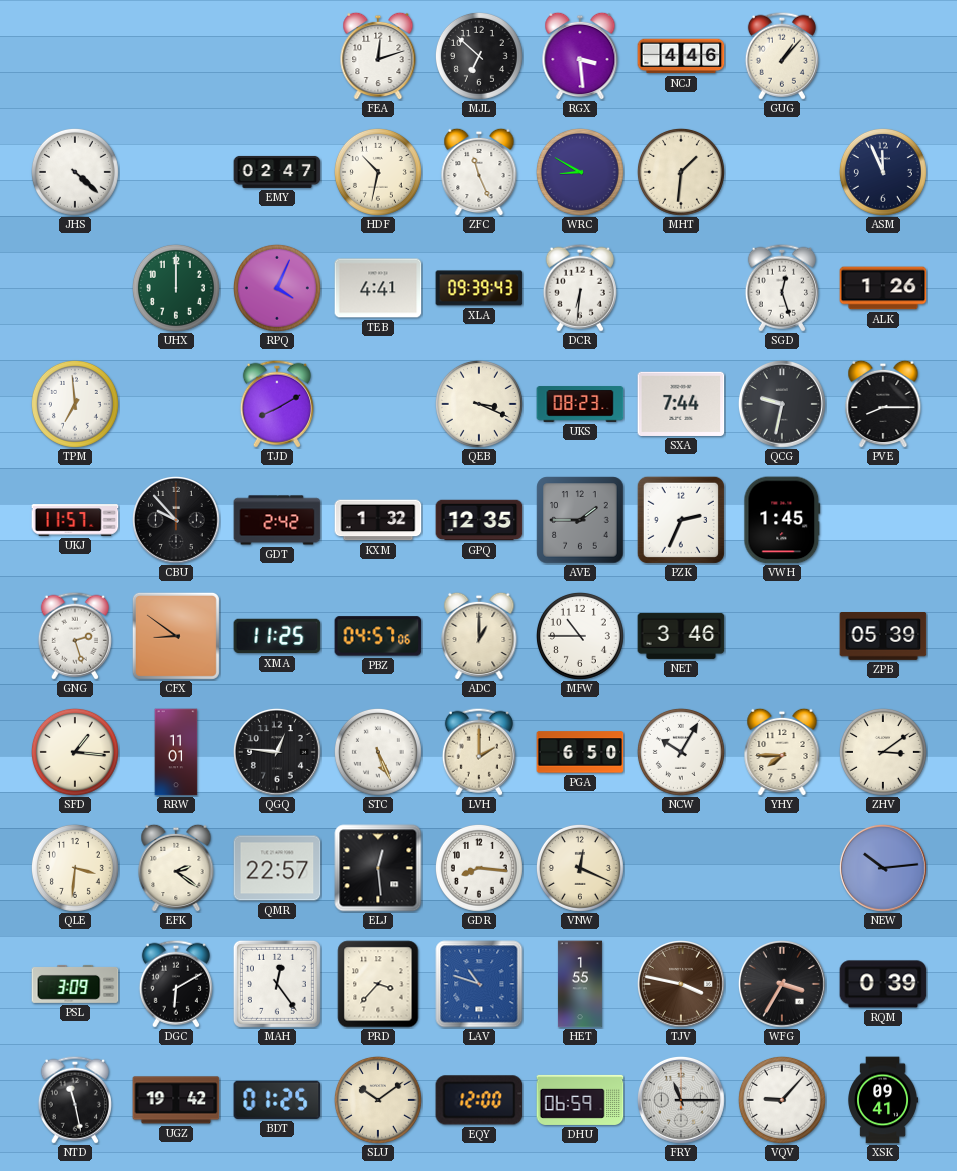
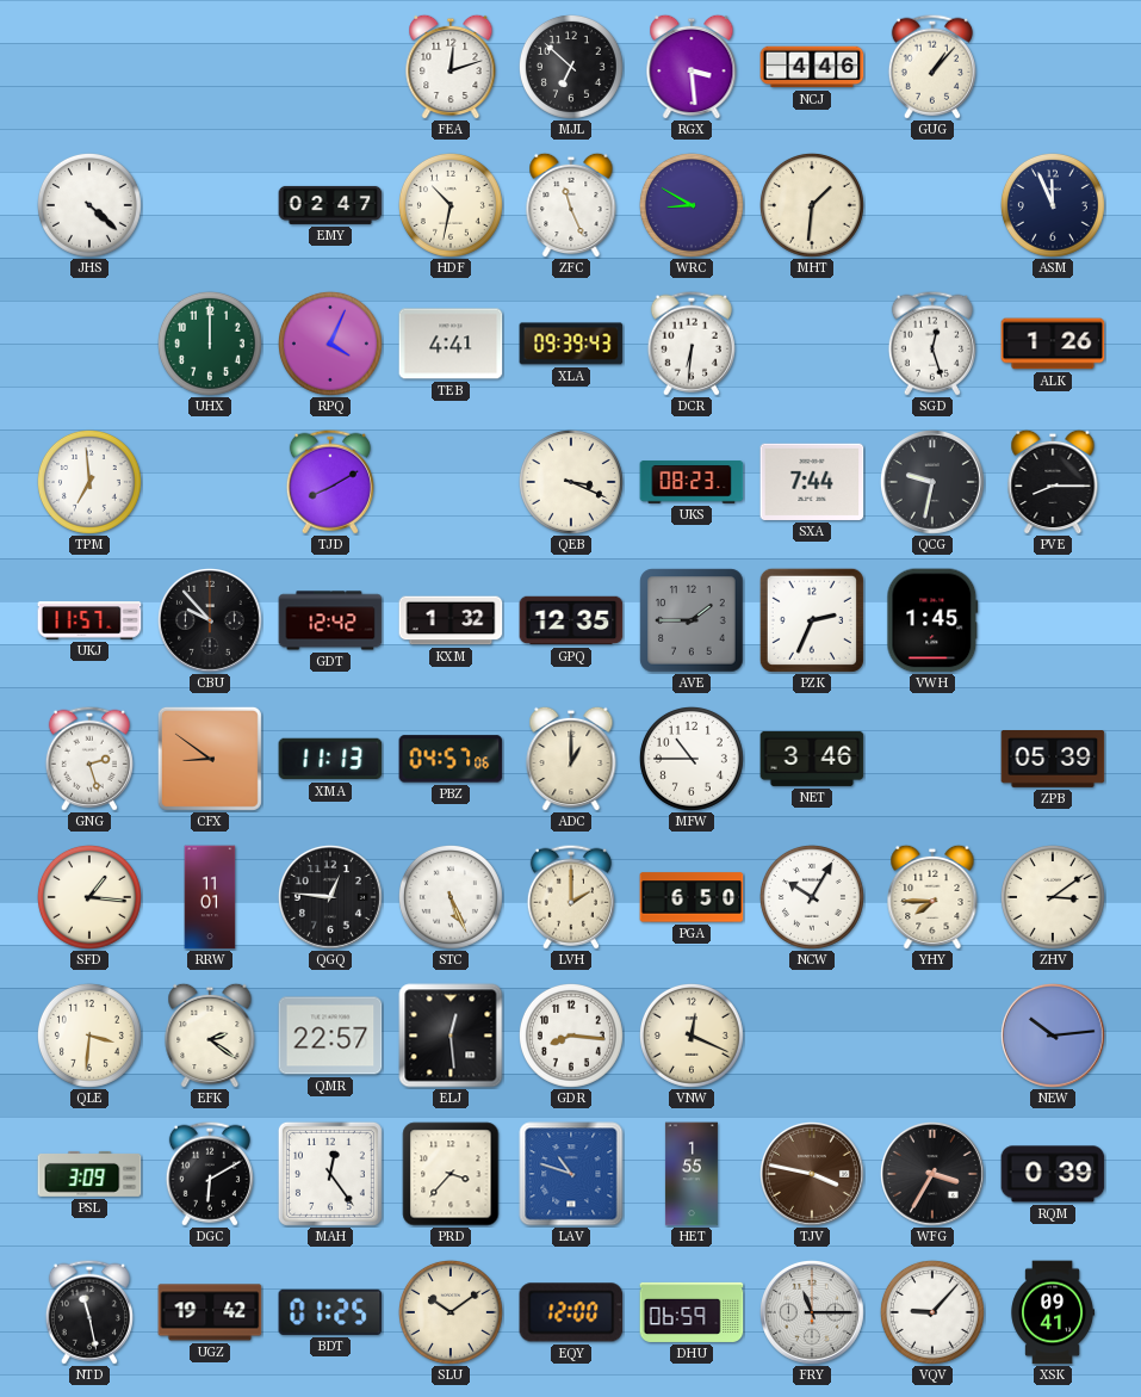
GDT: 2:42 -> 12:42 (330, 620)
XMA: 11:25 -> 11:13 (330, 759)
